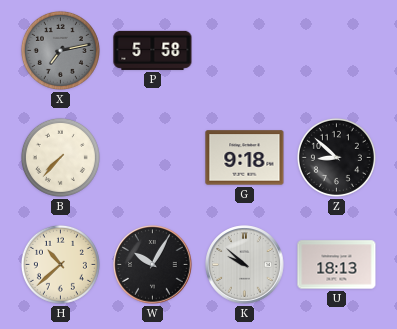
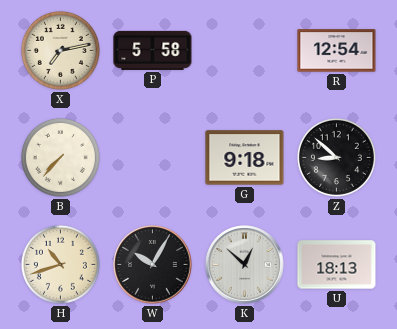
X dial: grey -> cream (60, 50)
R: none -> 12:54 (337, 51)
H: 10:38 -> 10:42 (60, 264)
K: 9:52 -> 12:52 (245, 265)
